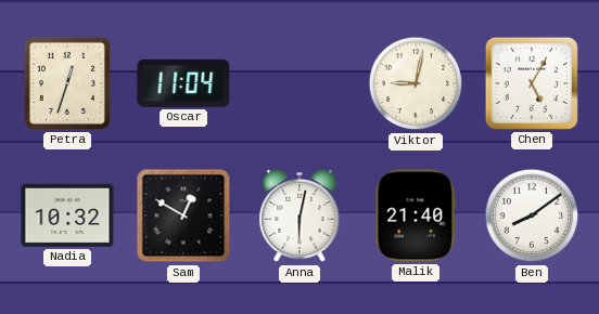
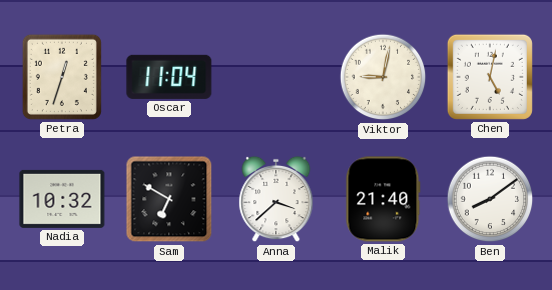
Chen: 5:05 -> 5:02 (490, 77)
Sam: 12:50 -> 6:50 (169, 199)
Anna: 6:02 -> 3:38 (276, 199)
